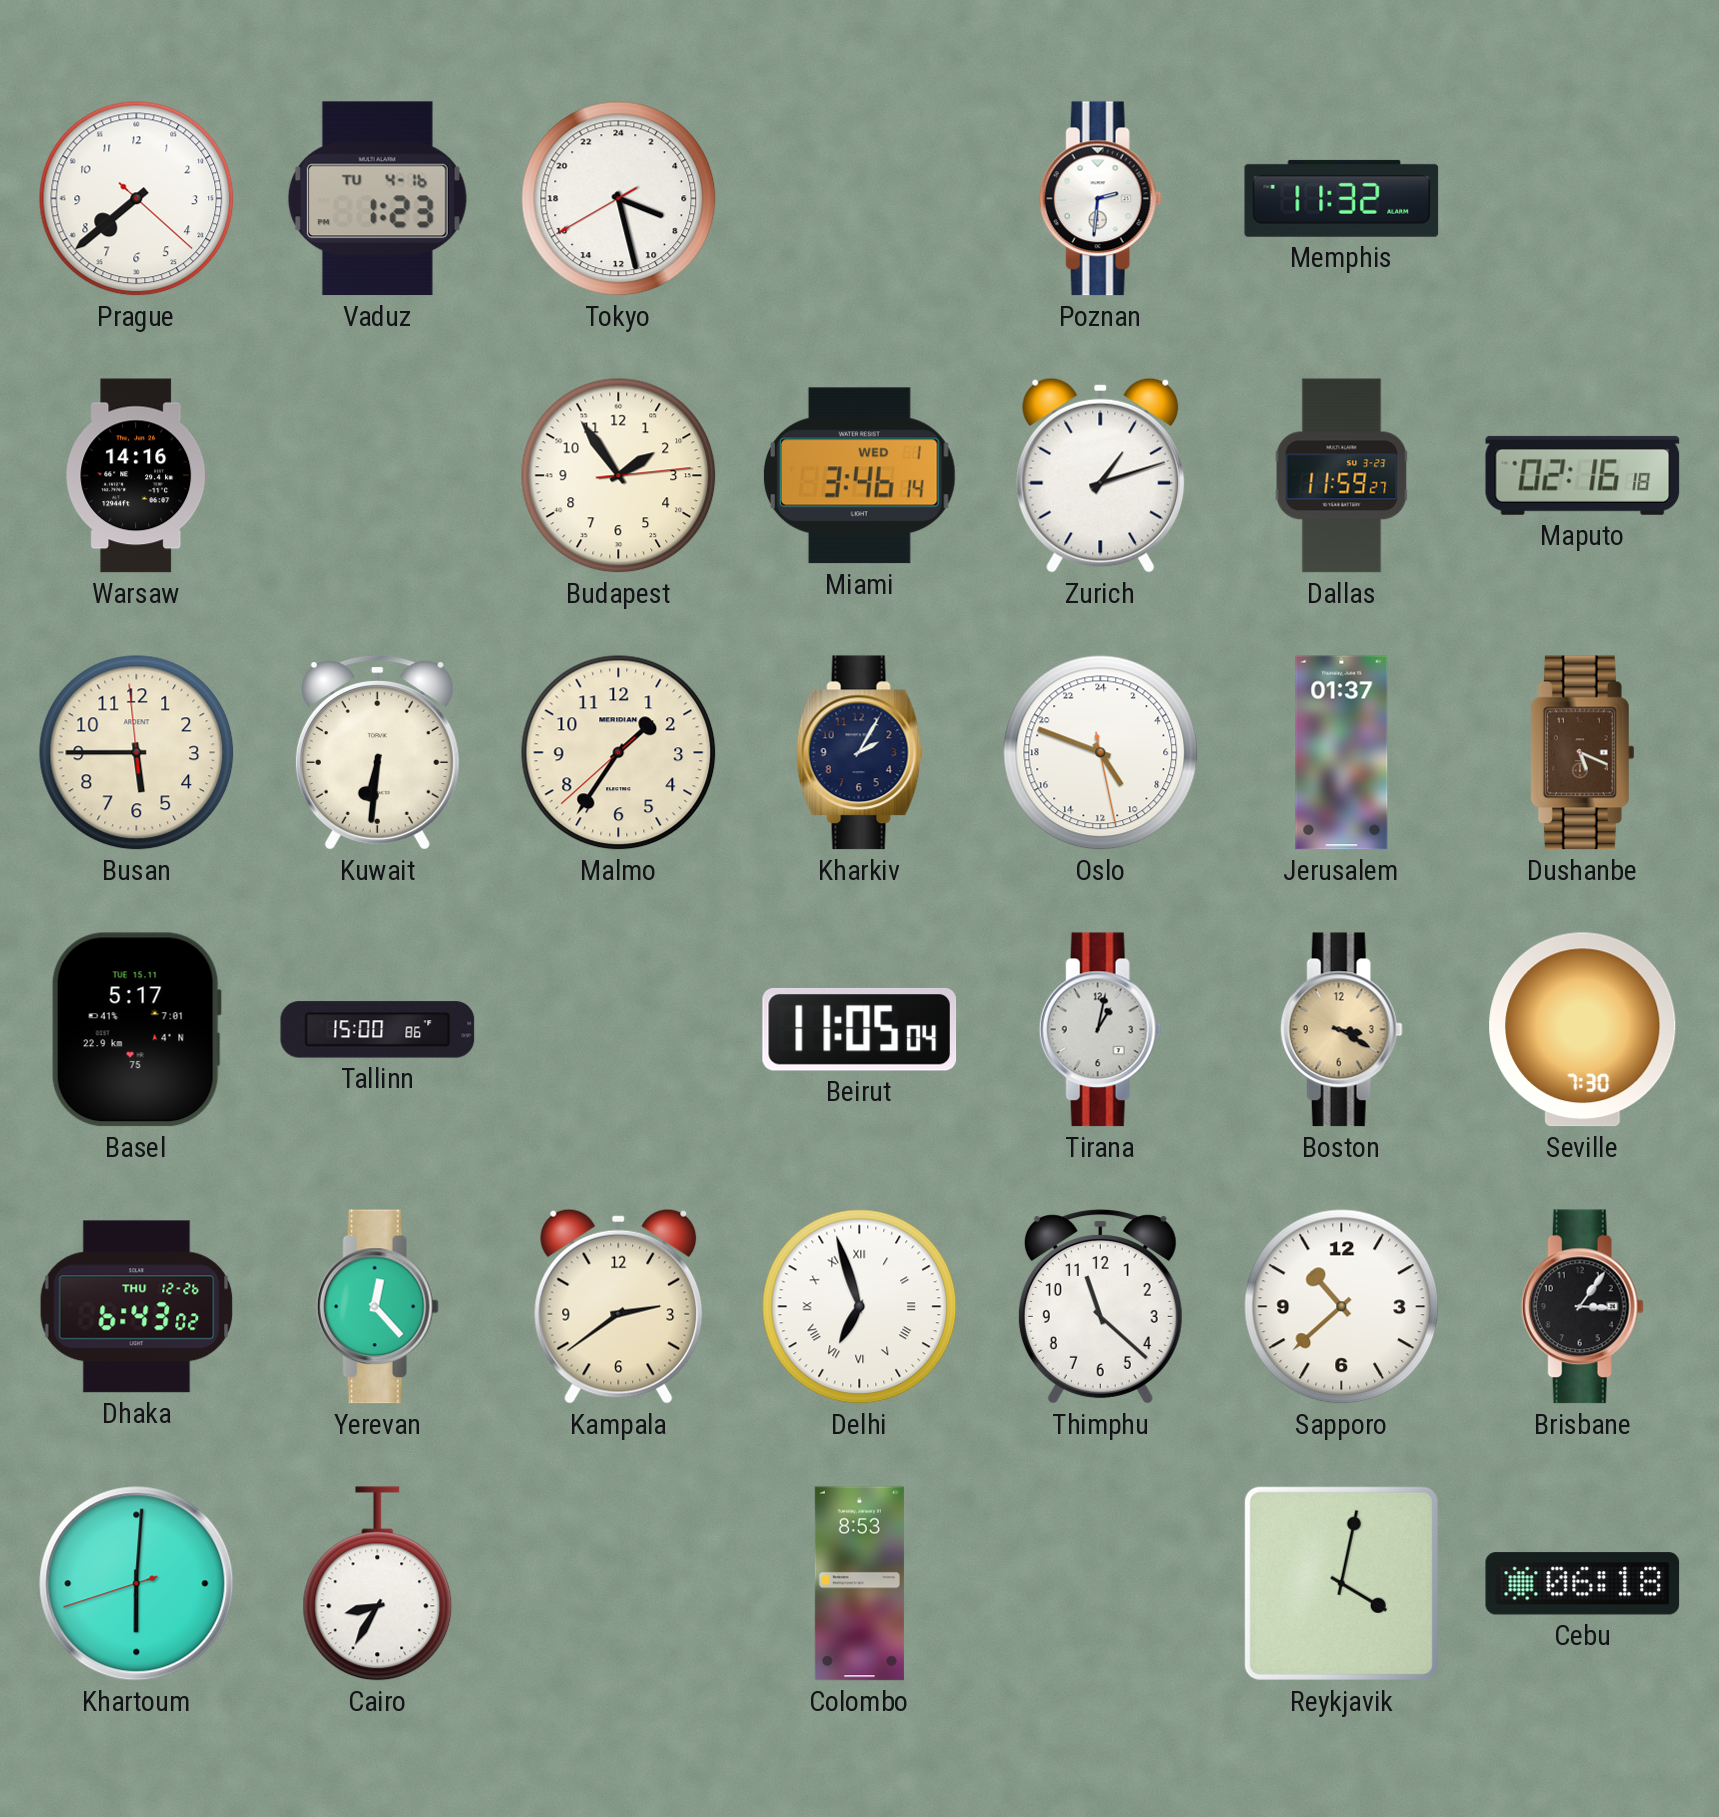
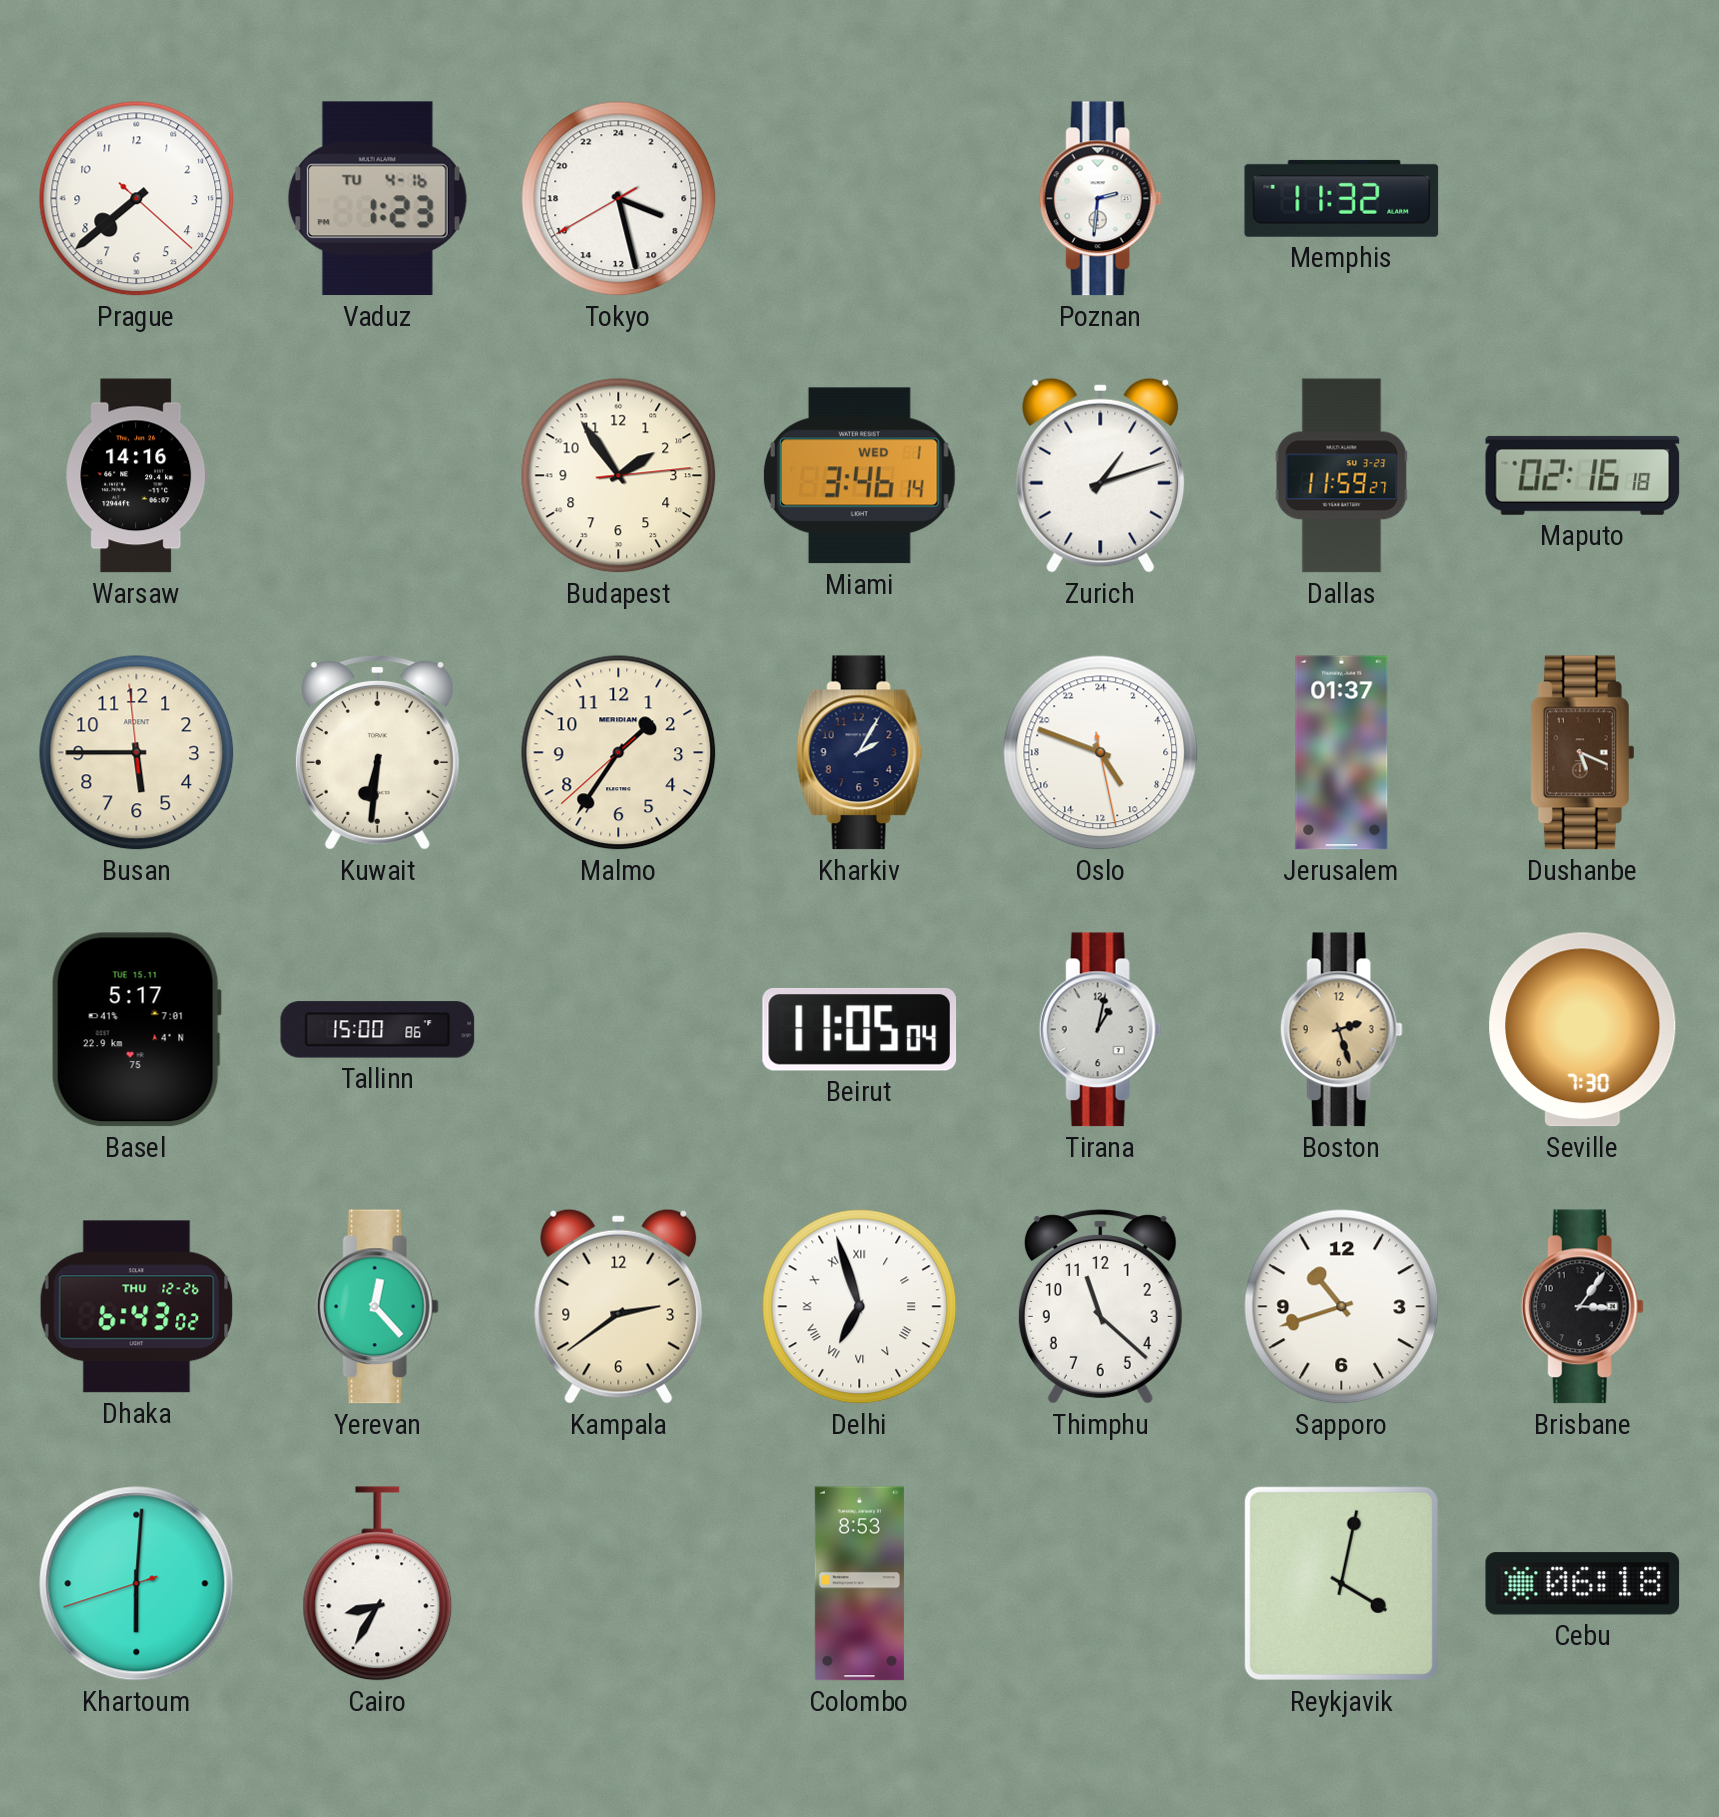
Boston: 3:20 -> 2:27 (1341, 1030)
Sapporo: 10:38 -> 10:42 (1342, 1307)
